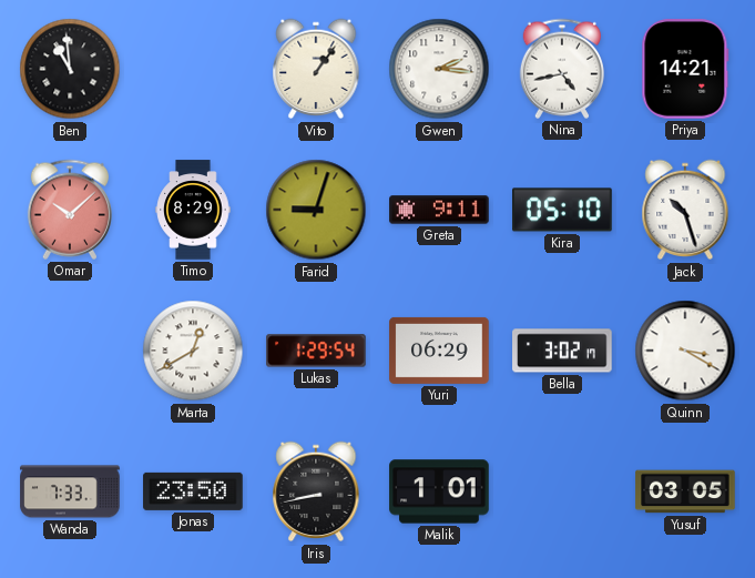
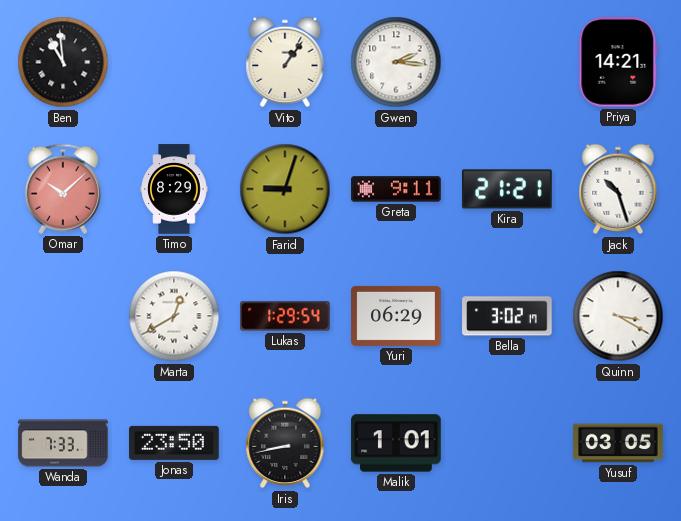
Nina: 4:43 -> none (562, 69)
Kira: 05:10 -> 21:21 (507, 189)
